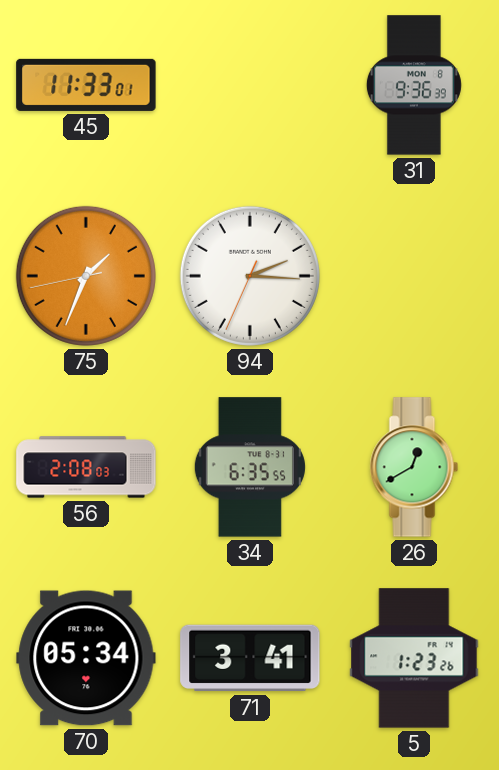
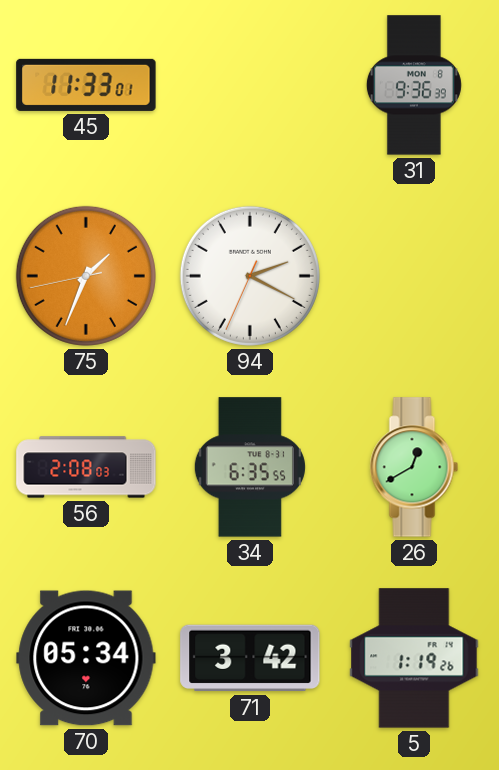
94: 2:15 -> 2:19 (250, 276)
71: 3:41 -> 3:42 (250, 658)
5: 1:23 -> 1:19 (414, 658)
